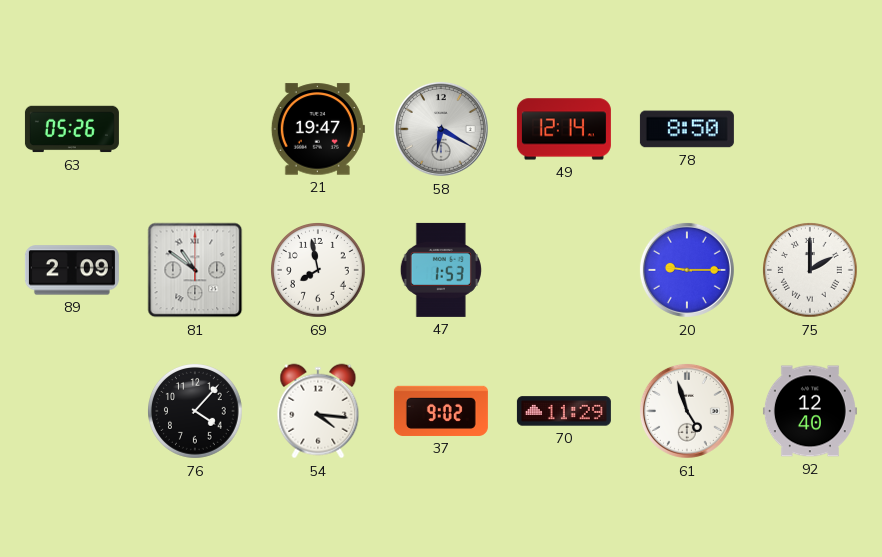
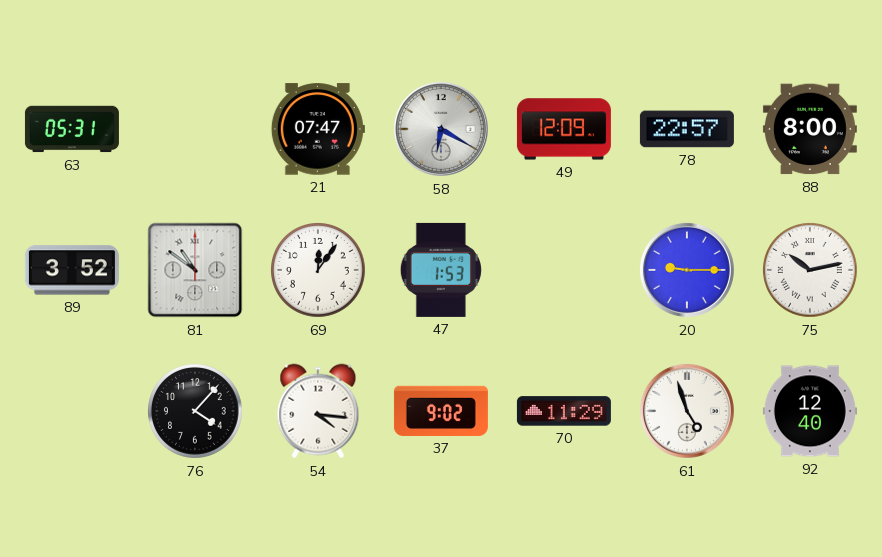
63: 05:26 -> 05:31 (72, 129)
21: 19:47 -> 07:47 (318, 129)
49: 12:14 -> 12:09 (564, 129)
78: 8:50 -> 22:57 (687, 129)
88: none -> 8:00 (810, 129)
89: 2:09 -> 3:52 (72, 270)
69: 7:58 -> 12:06 (319, 271)
75: 2:00 -> 10:13 (811, 271)
